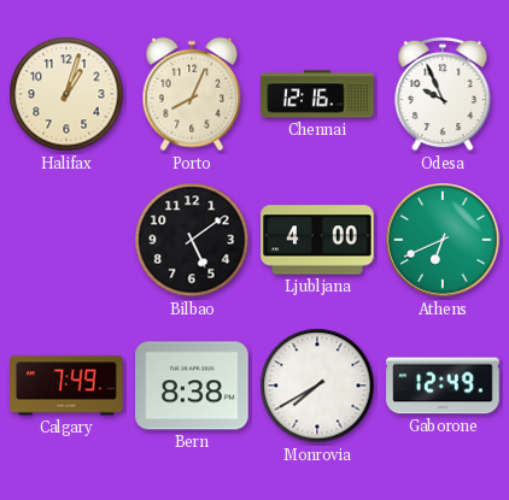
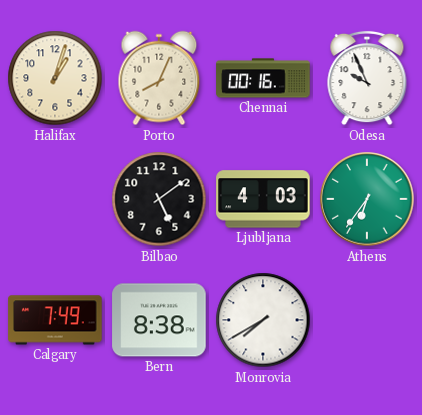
Chennai: 12:16 -> 00:16 (263, 78)
Ljubljana: 4:00 -> 4:03 (263, 199)
Athens: 6:41 -> 6:36 (367, 199)
Gaborone: 12:49 -> none (443, 386)
